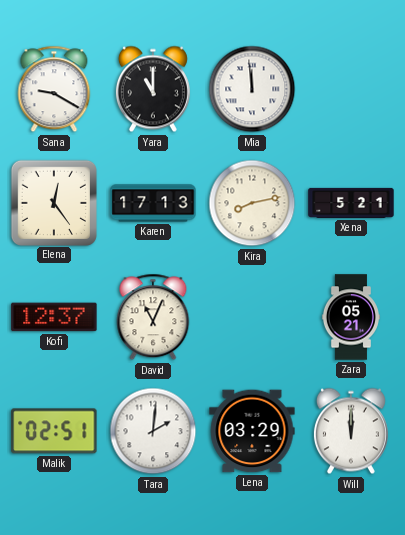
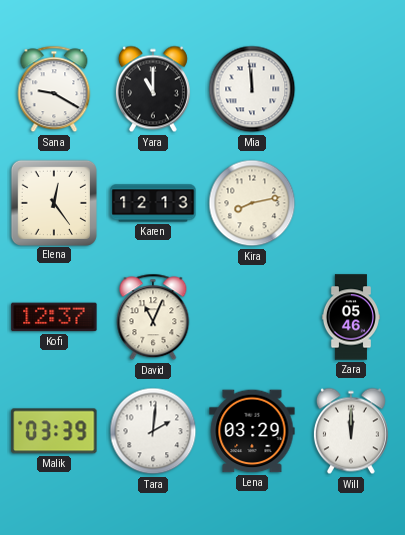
Karen: 17:13 -> 12:13 (153, 203)
Xena: 5:21 -> none (351, 203)
Zara: 05:21 -> 05:46 (351, 317)
Malik: 02:51 -> 03:39 (54, 431)
